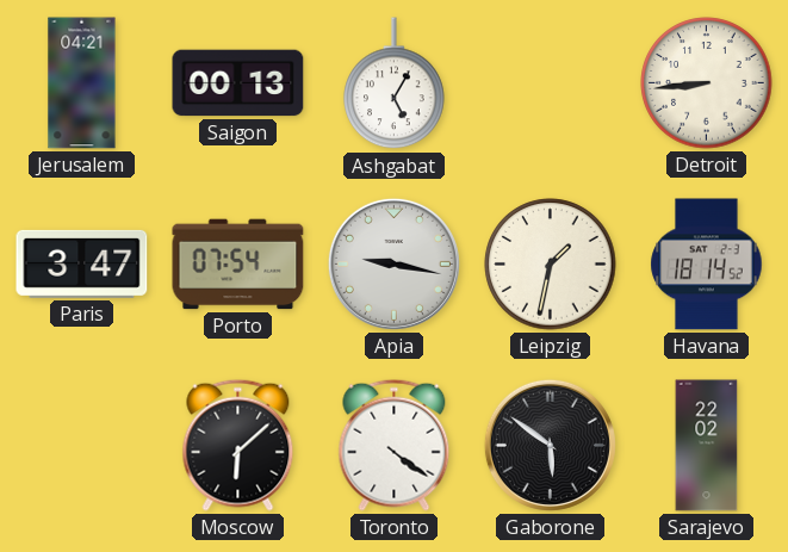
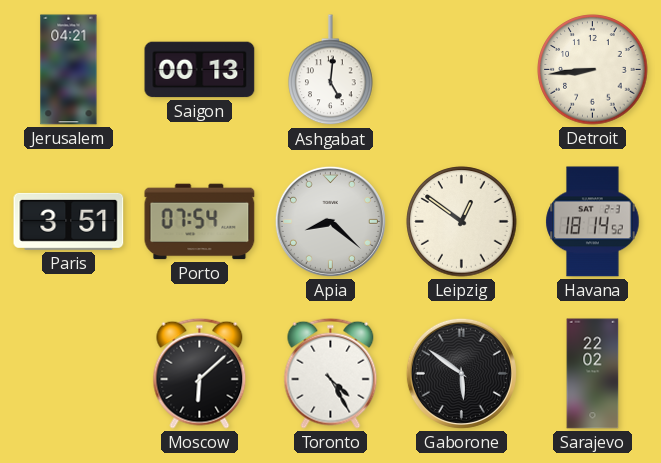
Ashgabat: 5:05 -> 5:01 (331, 70)
Paris: 3:47 -> 3:51 (69, 221)
Apia: 9:17 -> 8:22 (330, 221)
Leipzig: 1:32 -> 12:51 (462, 222)
Toronto: 4:21 -> 4:25 (331, 373)
